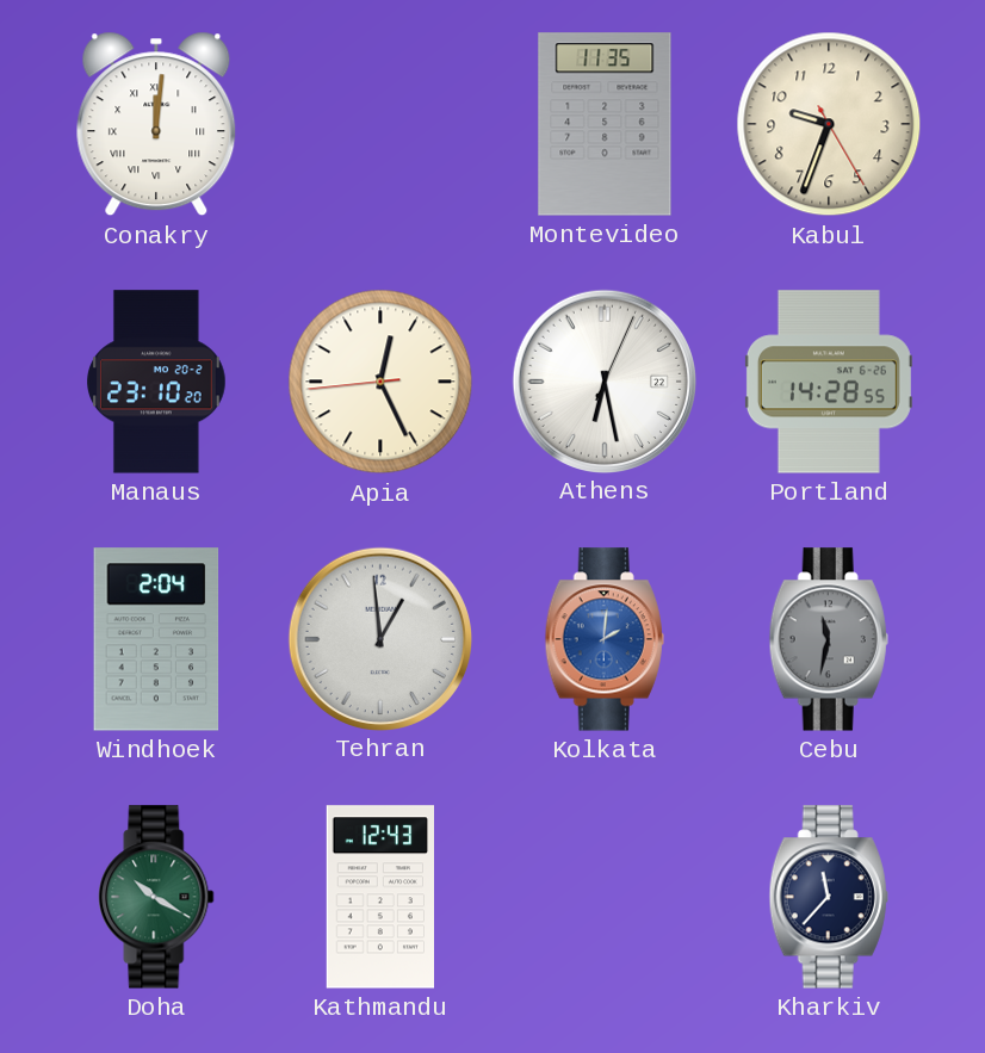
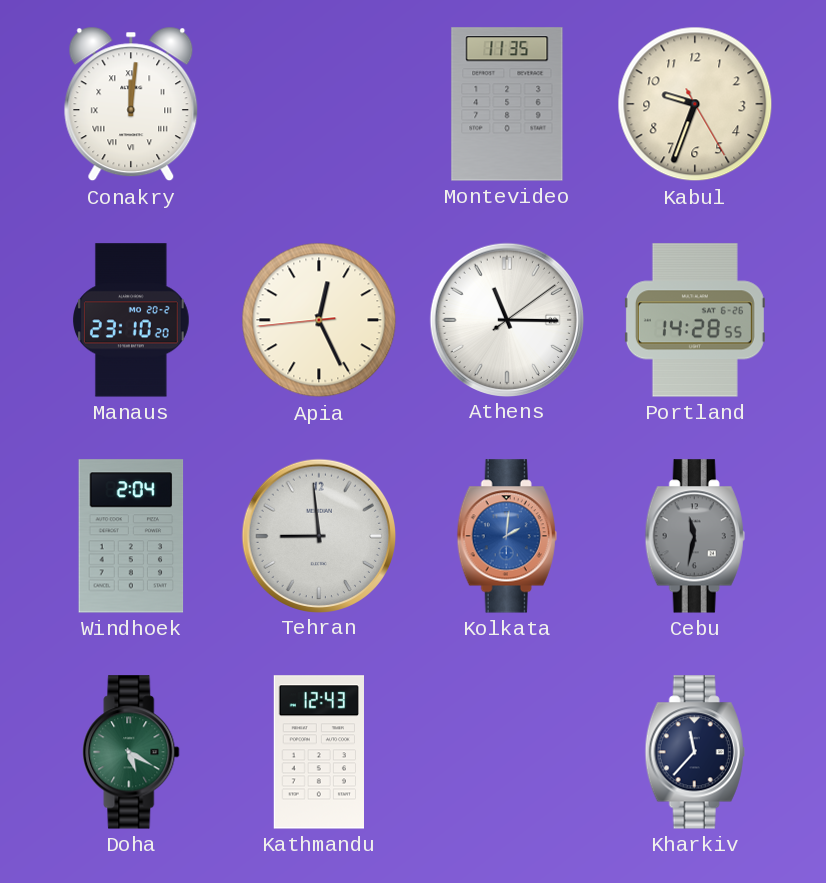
Athens: 6:28 -> 11:15 (506, 319)
Tehran: 12:59 -> 8:59 (318, 535)
Doha: 10:20 -> 5:20 (131, 752)
